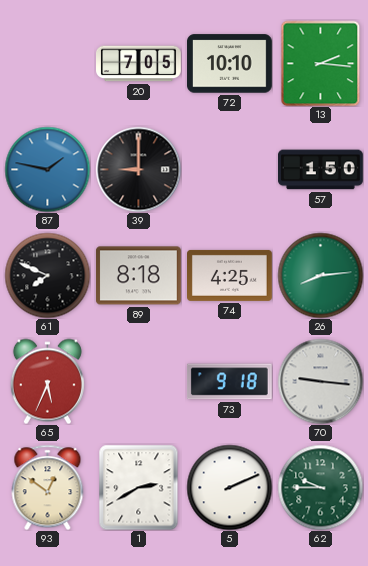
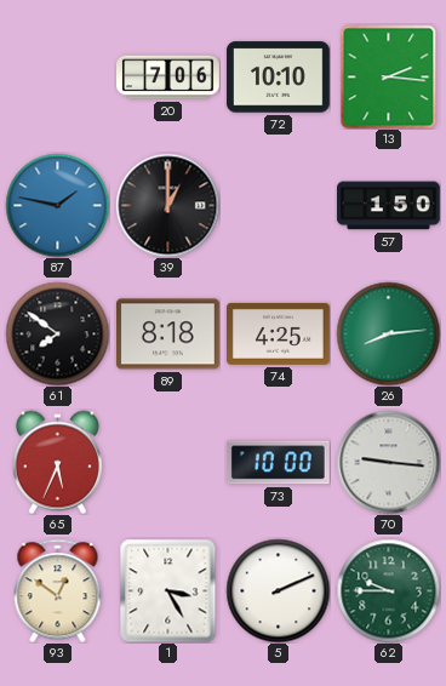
20: 7:05 -> 7:06 (168, 78)
39: 9:00 -> 1:00 (167, 205)
61: 7:49 -> 7:51 (57, 333)
73: 9:18 -> 10:00 (278, 463)
1: 2:40 -> 3:25 (168, 590)
